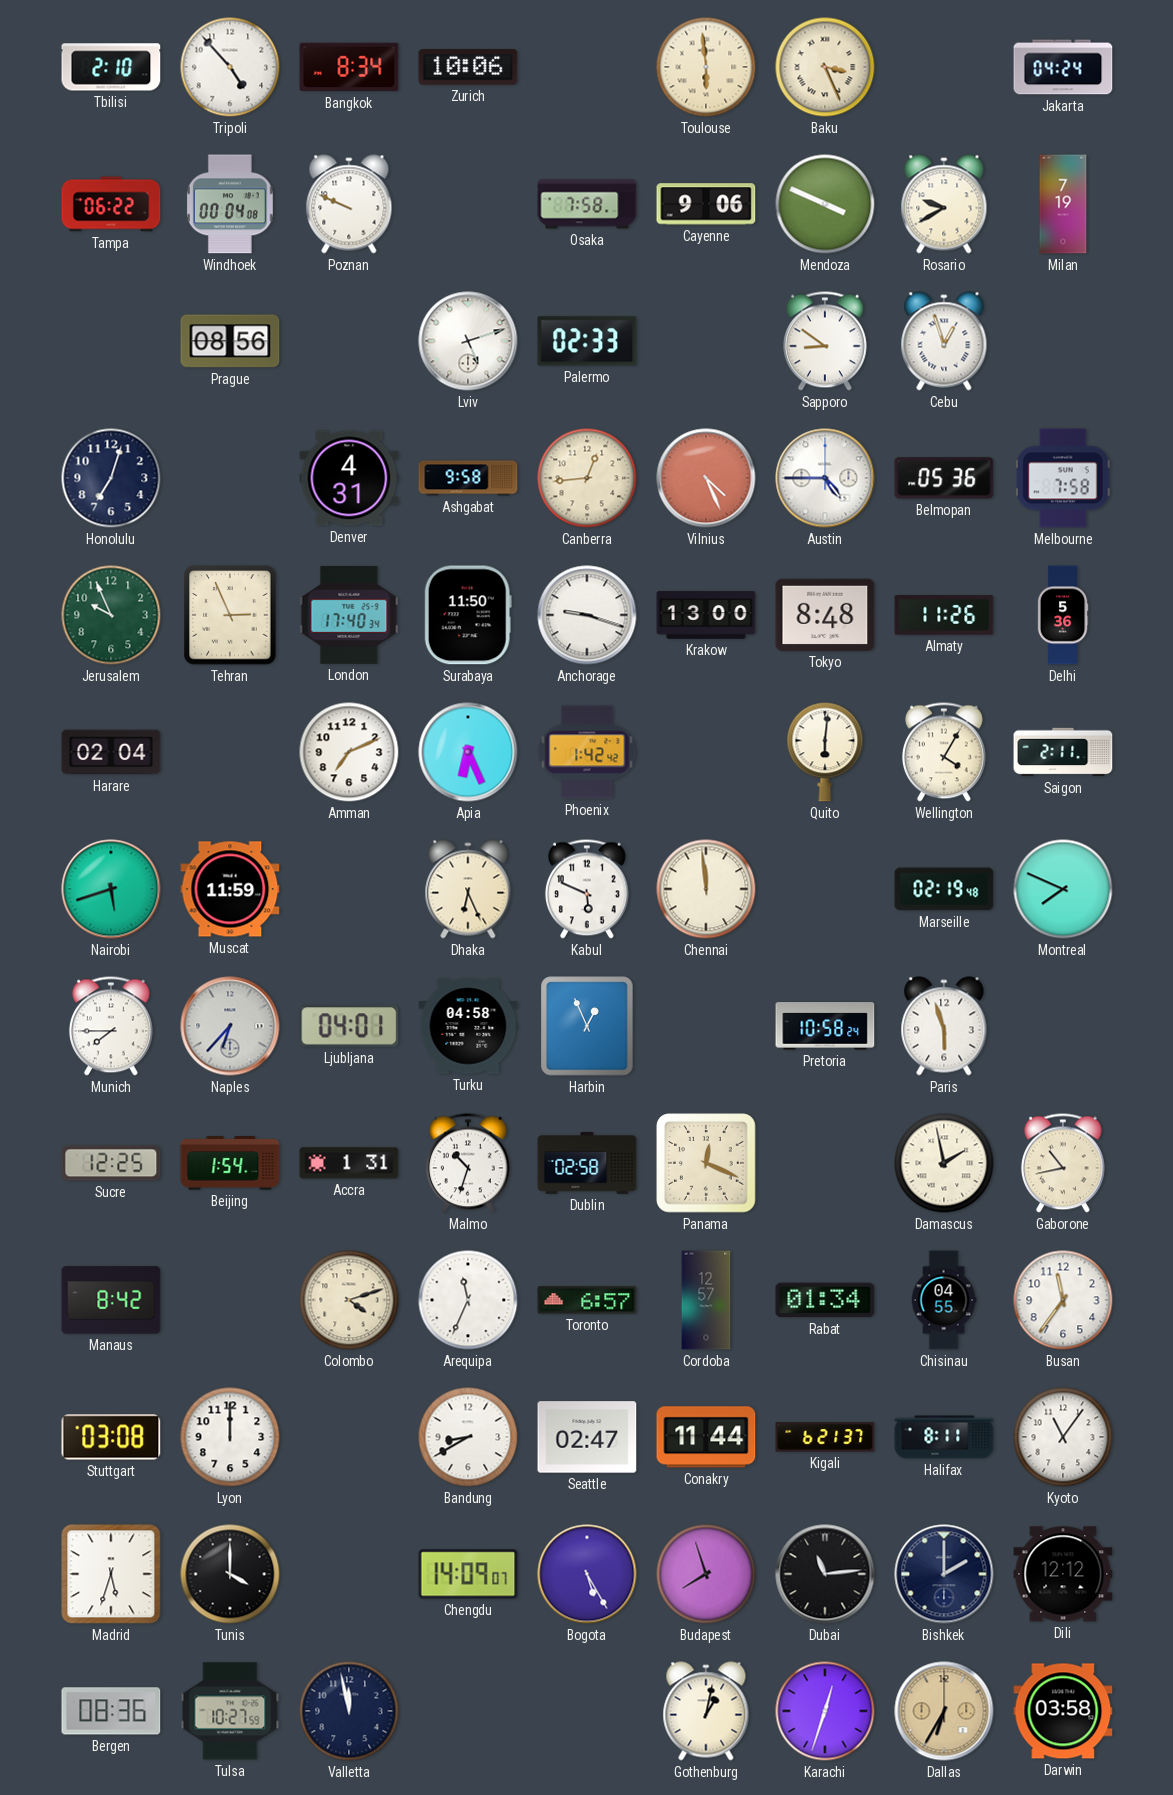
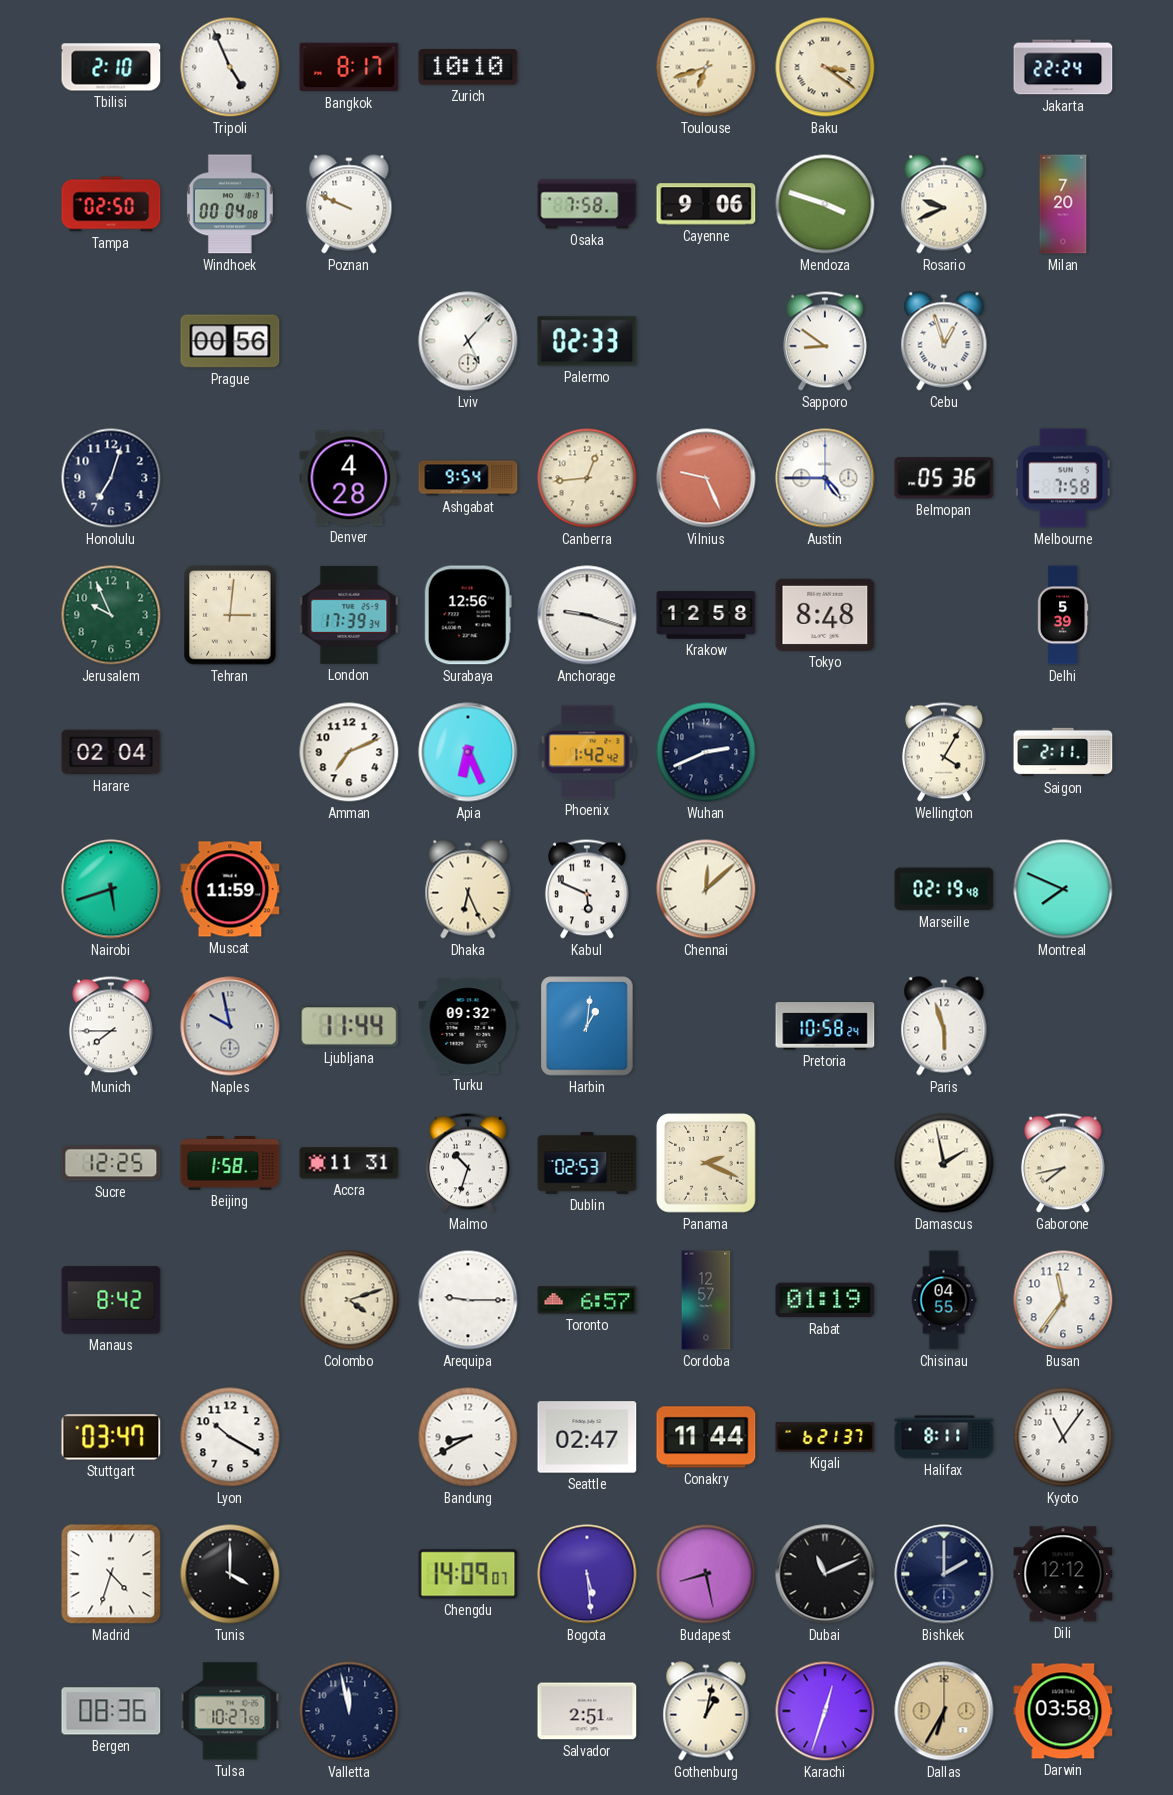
Tripoli: 4:53 -> 4:56 (230, 67)
Bangkok: 8:34 -> 8:17 (349, 67)
Zurich: 10:06 -> 10:10 (468, 67)
Toulouse: 5:59 -> 6:42 (706, 67)
Baku: 3:26 -> 3:21 (825, 67)
Jakarta: 04:24 -> 22:24 (1063, 67)
Tampa: 06:22 -> 02:50 (111, 204)
Mendoza: 3:49 -> 3:48 (825, 204)
Rosario: 9:40 -> 9:41 (944, 204)
Milan: 7:19 -> 7:20 (1063, 204)
Prague: 08:56 -> 00:56 (230, 341)
Lviv: 5:12 -> 5:07 (468, 341)
Denver: 4:31 -> 4:28 (349, 478)
Ashgabat: 9:58 -> 9:54 (468, 478)
Vilnius: 4:26 -> 9:26 (706, 478)
Tehran: 2:56 -> 3:01 (230, 615)
London: 17:40 -> 17:39 (349, 615)
Surabaya: 11:50 -> 12:56 (468, 615)
Krakow: 13:00 -> 12:58 (706, 615)
Almaty: 11:26 -> none (944, 615)
Delhi: 5:36 -> 5:39 (1063, 615)
Wuhan: none -> 2:41 (706, 752)
Quito: 6:01 -> none (825, 752)
Chennai: 11:59 -> 12:08 (706, 889)
Naples: 6:37 -> 9:58 (230, 1026)
Ljubljana: 04:01 -> 11:44 (349, 1026)
Turku: 04:58 -> 09:32 (468, 1026)
Harbin: 12:56 -> 1:01 (587, 1026)
Beijing: 1:54 -> 1:58 (230, 1163)
Accra: 1:31 -> 11:31 (349, 1163)
Dublin: 02:58 -> 02:53 (587, 1163)
Panama: 12:19 -> 2:19 (706, 1163)
Gaborone: 10:43 -> 7:43 (1063, 1163)
Arequipa: 11:34 -> 9:15 (468, 1300)
Rabat: 01:34 -> 01:19 (825, 1300)
Stuttgart: 03:08 -> 03:47 (111, 1437)
Lyon: 12:00 -> 10:20 (230, 1437)
Madrid: 5:33 -> 4:33 (111, 1574)
Bogota: 5:25 -> 5:29 (587, 1574)
Budapest: 7:57 -> 8:28 (706, 1574)
Dubai: 11:14 -> 11:11 (825, 1574)
Salvador: none -> 2:51 (587, 1711)
